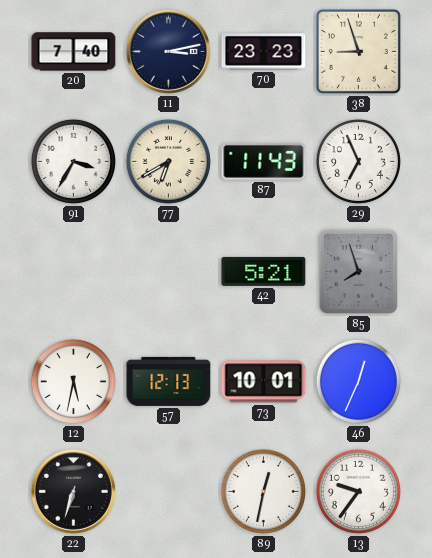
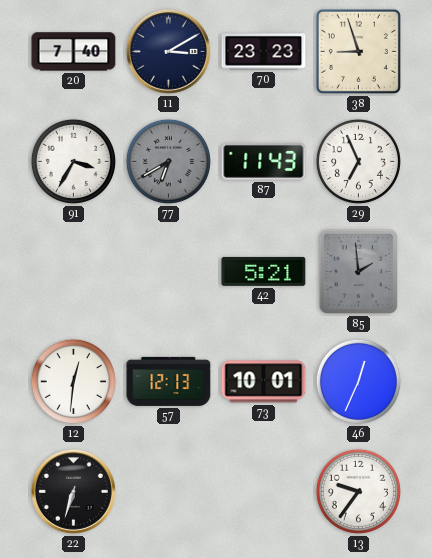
11: 3:13 -> 3:10 (168, 51)
77 dial: cream -> grey (168, 161)
85: 7:57 -> 1:59 (358, 271)
12: 5:32 -> 12:31 (73, 381)
89: 12:32 -> none (263, 491)
